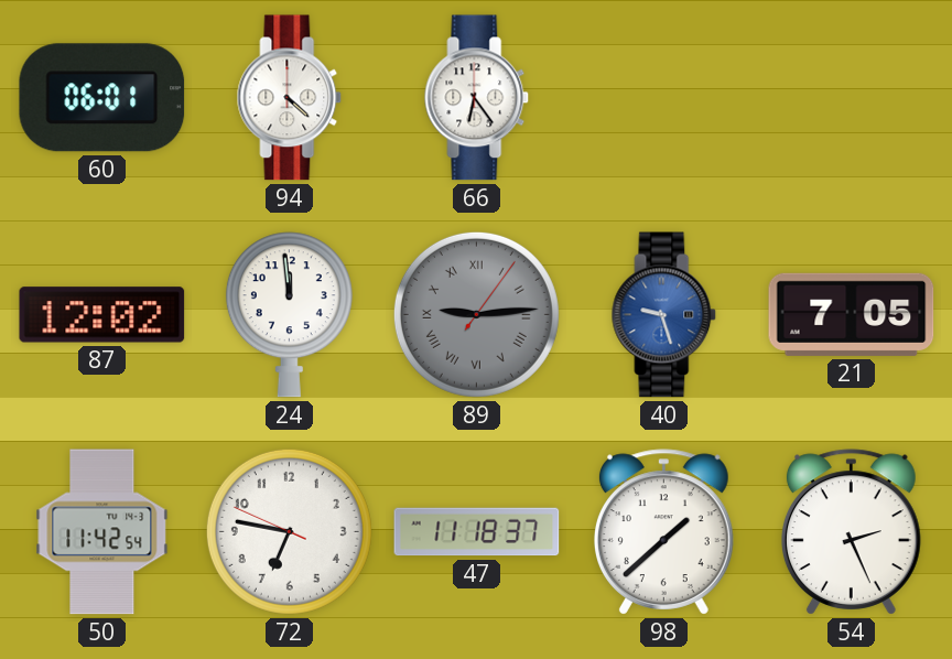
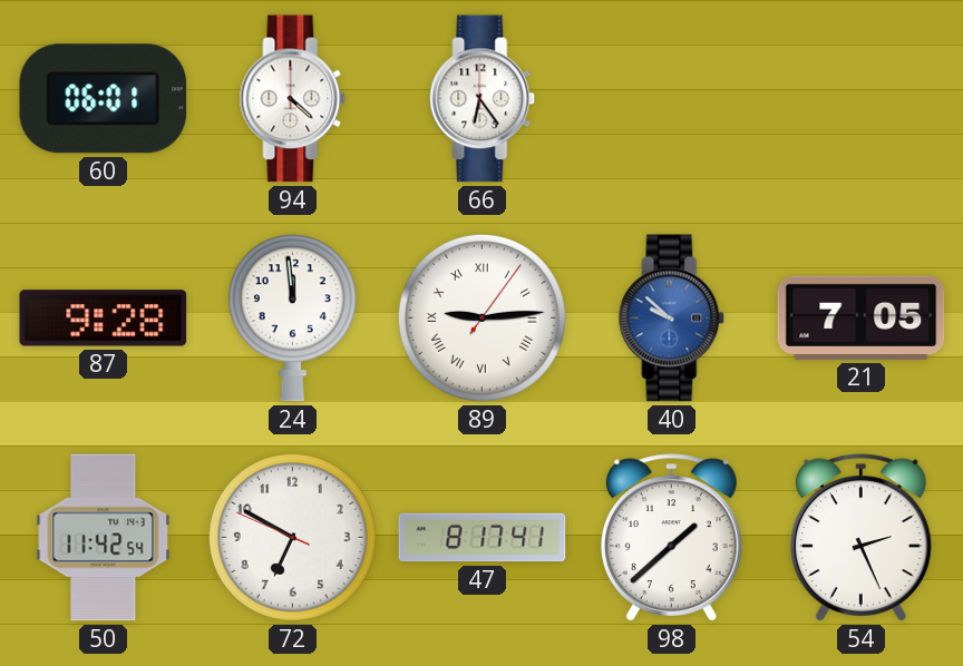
87: 12:02 -> 9:28 (104, 319)
89 dial: grey -> white (481, 317)
40: 9:27 -> 9:52 (672, 319)
72: 6:46 -> 6:49 (292, 537)
47: 11:18 -> 8:17 (483, 538)
